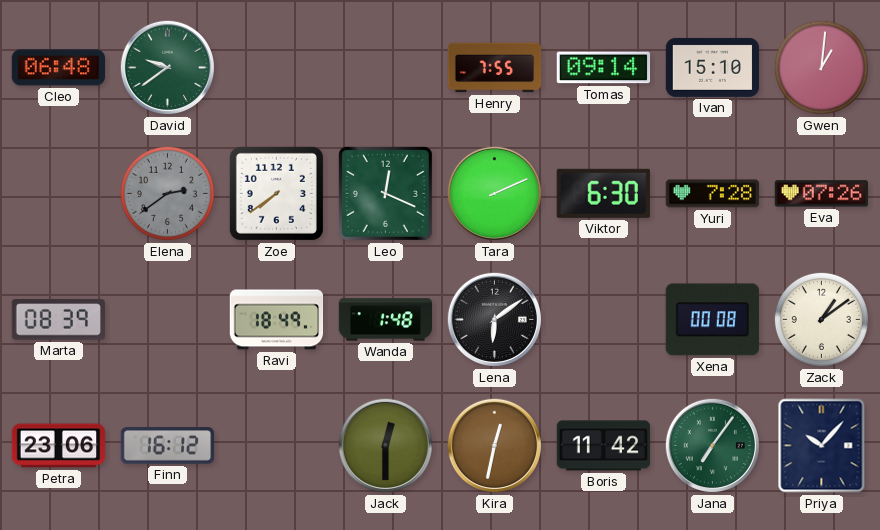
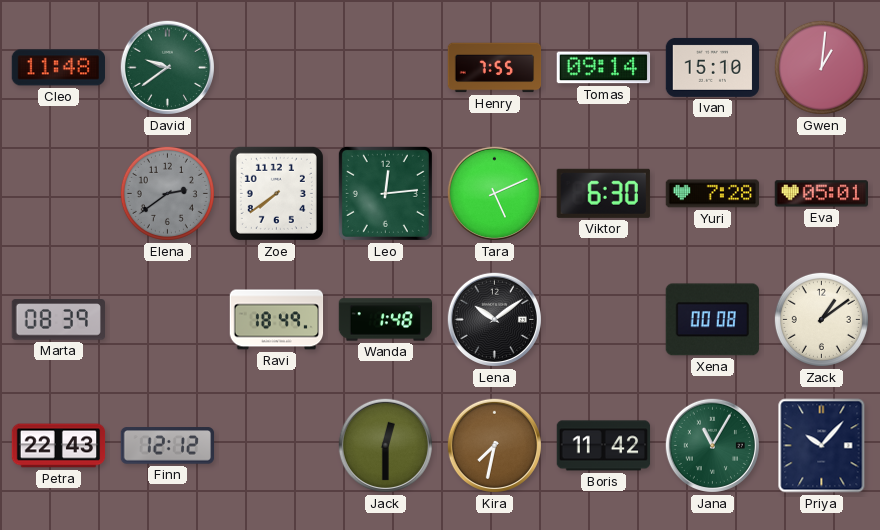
Cleo: 06:48 -> 11:48 (59, 68)
Leo: 12:19 -> 12:14 (385, 193)
Tara: 2:11 -> 5:11 (494, 193)
Eva: 07:26 -> 05:01 (821, 194)
Lena: 6:09 -> 10:09 (494, 319)
Petra: 23:06 -> 22:43 (59, 446)
Finn: 16:12 -> 12:12 (168, 446)
Kira: 12:32 -> 7:32 (494, 445)
Jana: 7:06 -> 11:05 (712, 445)
